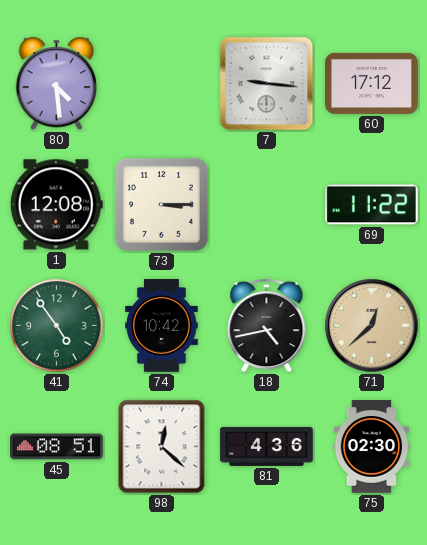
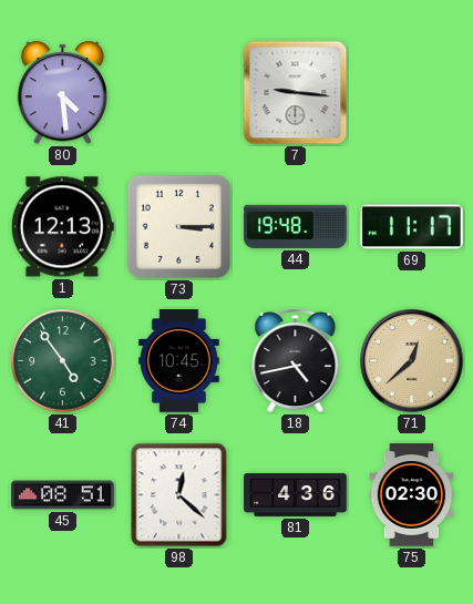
60: 17:12 -> none (372, 83)
1: 12:08 -> 12:13 (62, 227)
44: none -> 19:48 (296, 226)
69: 11:22 -> 11:17 (412, 227)
74: 10:42 -> 10:45 (179, 361)
